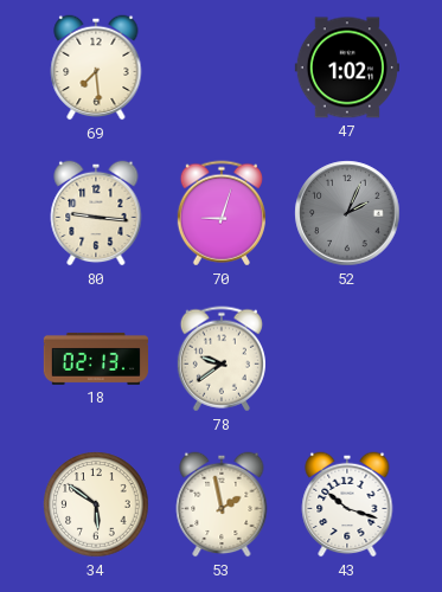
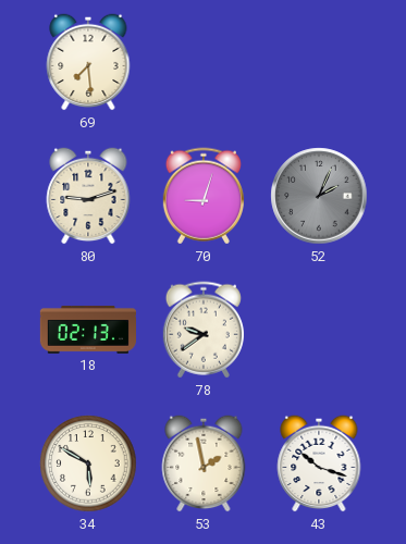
47: 1:02 -> none (347, 67)
80: 9:16 -> 9:12 (88, 196)
34: 5:51 -> 5:50 (88, 463)
